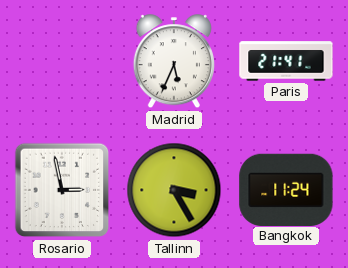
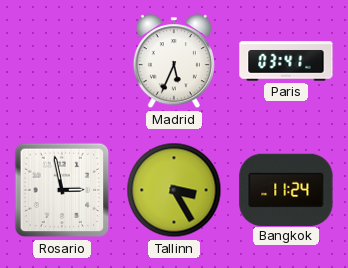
Paris: 21:41 -> 03:41 (286, 61)
